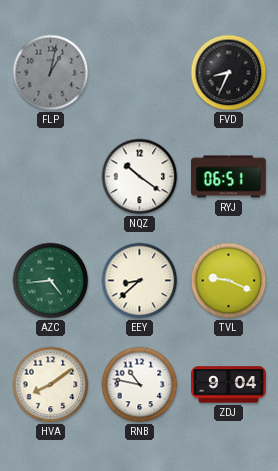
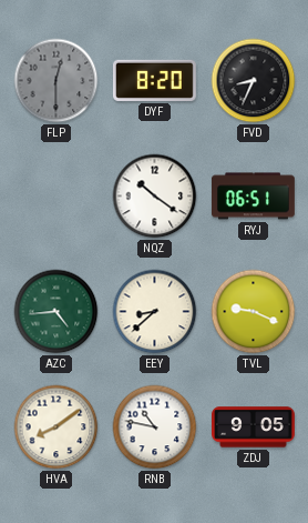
FLP: 1:02 -> 12:30 (57, 81)
DYF: none -> 8:20 (154, 80)
ZDJ: 9:04 -> 9:05 (254, 428)
